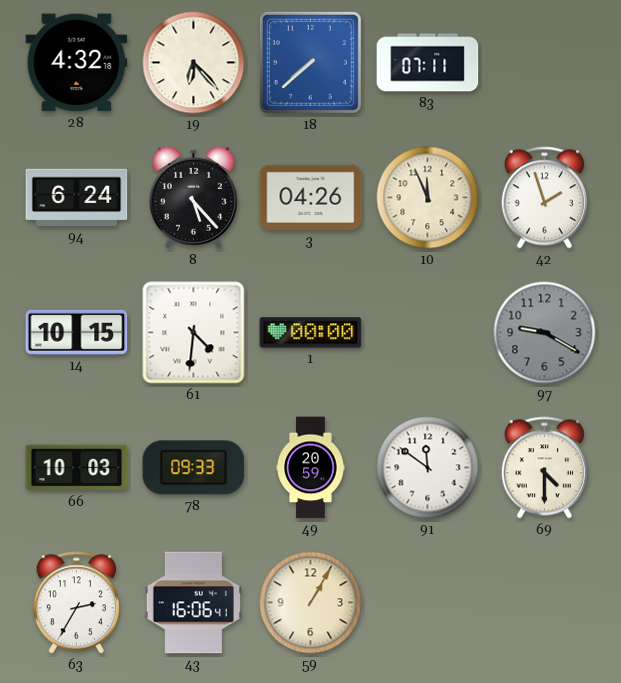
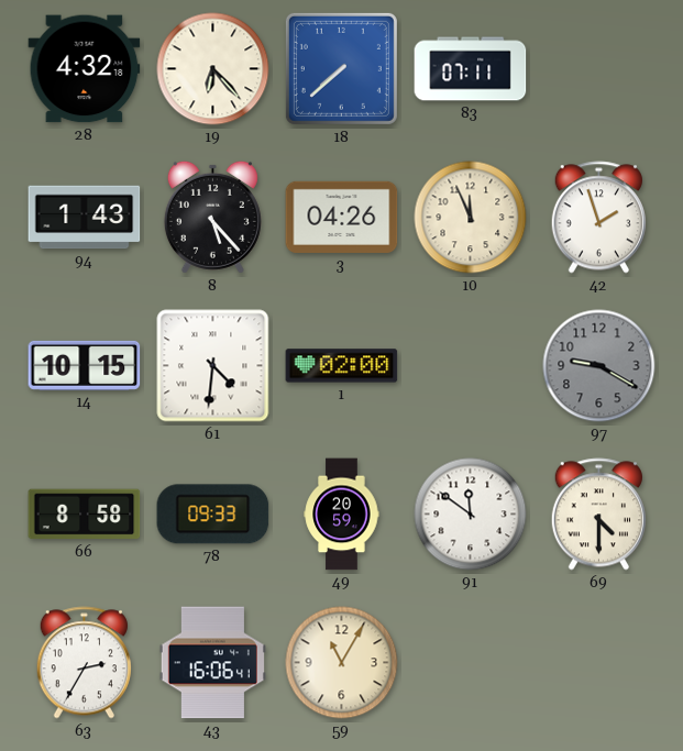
94: 6:24 -> 1:43 (85, 218)
1: 00:00 -> 02:00 (342, 366)
66: 10:03 -> 8:58 (85, 515)
59: 1:05 -> 11:05 (342, 663)
